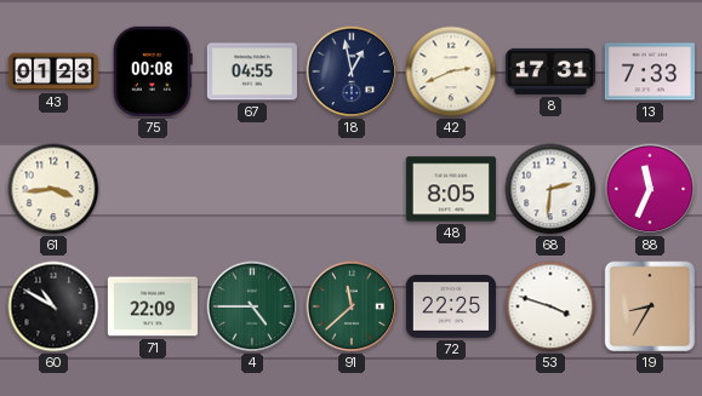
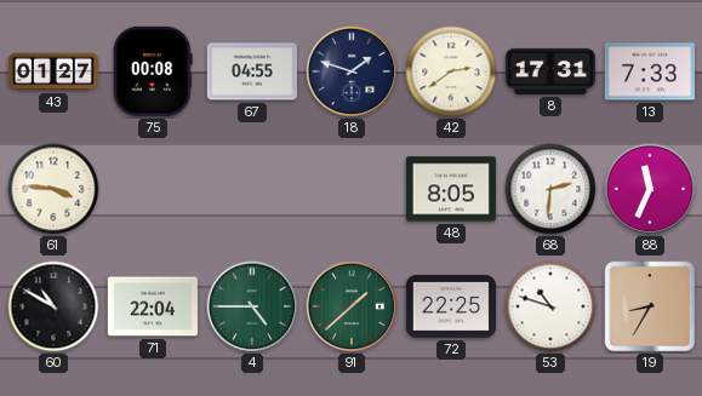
43: 01:23 -> 01:27 (53, 71)
18: 12:58 -> 1:48 (352, 71)
42: 2:41 -> 2:39 (451, 71)
61: 3:44 -> 3:46 (53, 189)
71: 22:09 -> 22:04 (153, 306)
91: 11:38 -> 1:38 (352, 306)
53: 3:48 -> 10:48 (550, 306)
